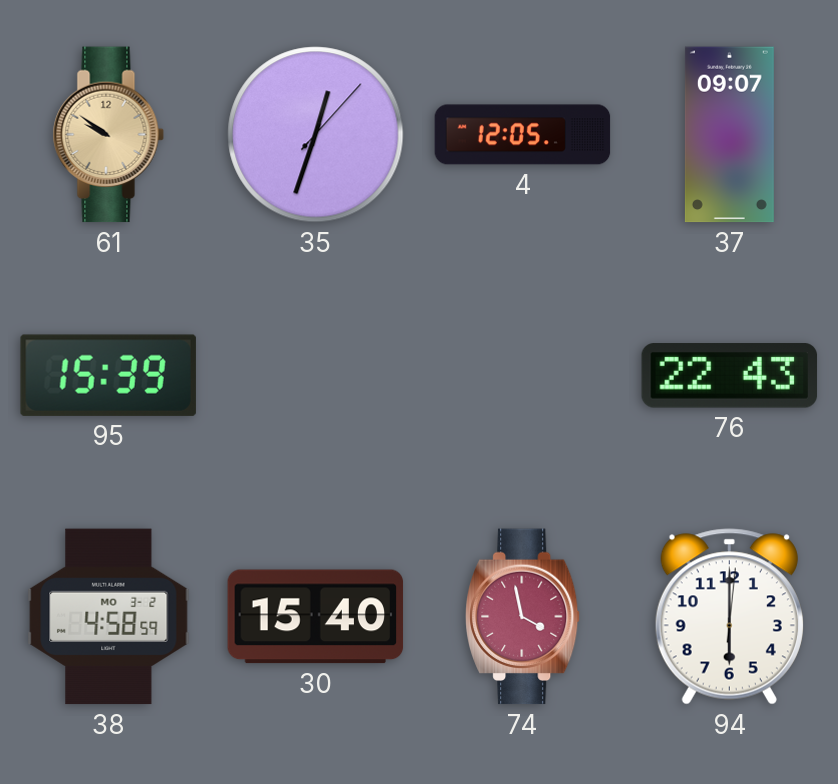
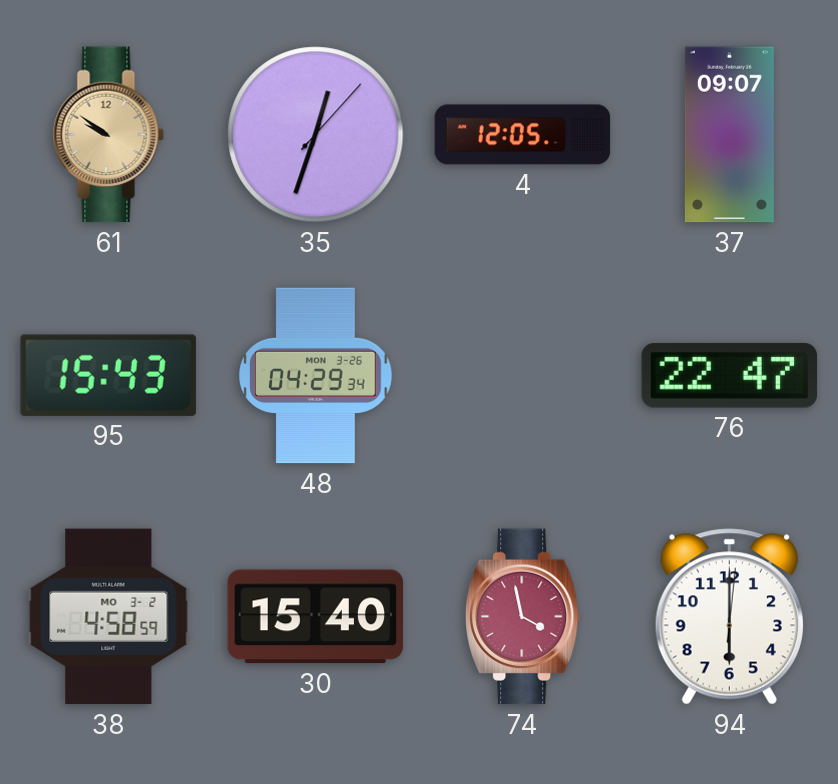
95: 15:39 -> 15:43 (108, 375)
48: none -> 04:29 (316, 376)
76: 22:43 -> 22:47 (730, 376)
